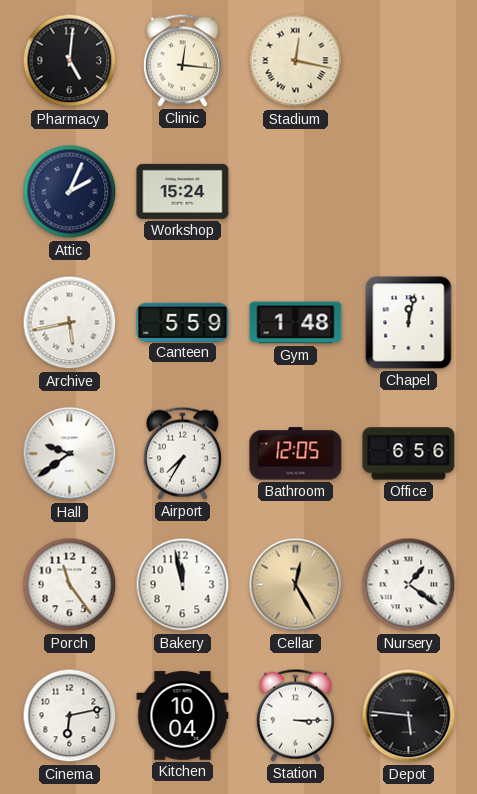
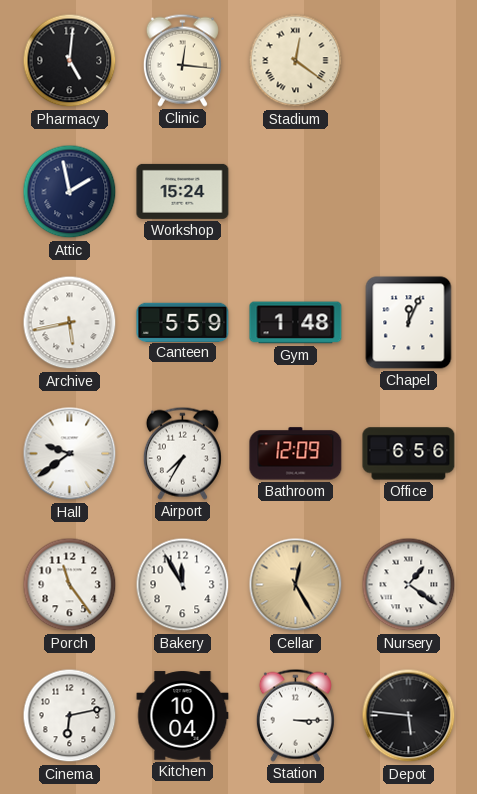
Stadium: 12:17 -> 12:21 (296, 61)
Attic: 2:04 -> 1:58 (70, 192)
Chapel: 12:02 -> 12:04 (409, 323)
Bathroom: 12:05 -> 12:09 (296, 454)
Bakery: 11:58 -> 11:55 (183, 585)
